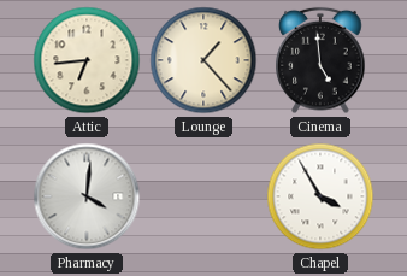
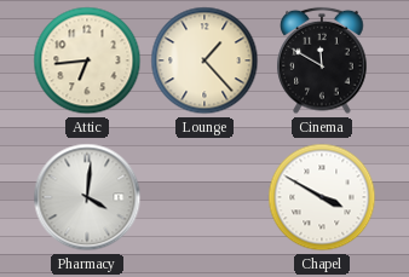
Cinema: 4:59 -> 11:50 (322, 60)
Chapel: 3:55 -> 3:50 (322, 197)
